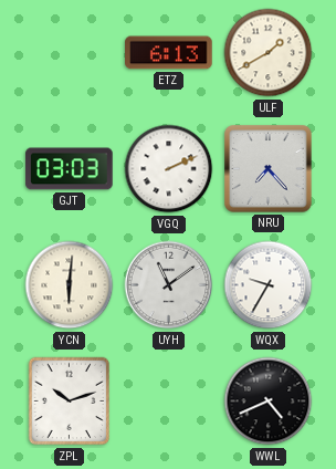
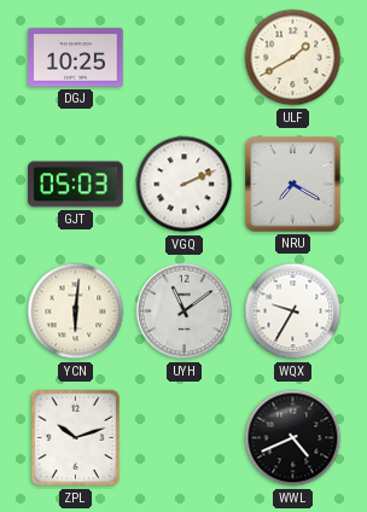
DGJ: none -> 10:25 (76, 58)
ETZ: 6:13 -> none (169, 53)
GJT: 03:03 -> 05:03 (76, 185)
NRU: 7:23 -> 7:20 (293, 185)
